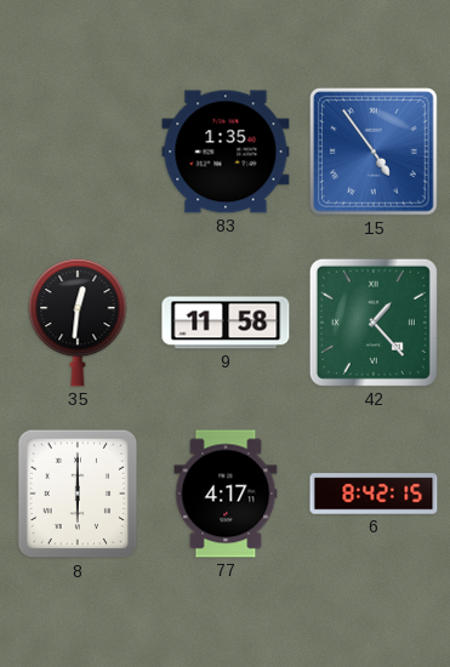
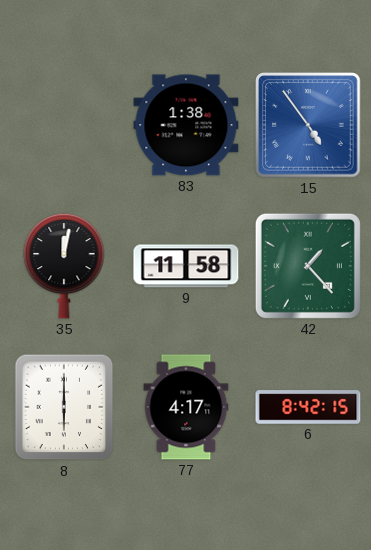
83: 1:35 -> 1:38 (186, 125)
35: 12:31 -> 12:02 (64, 266)
